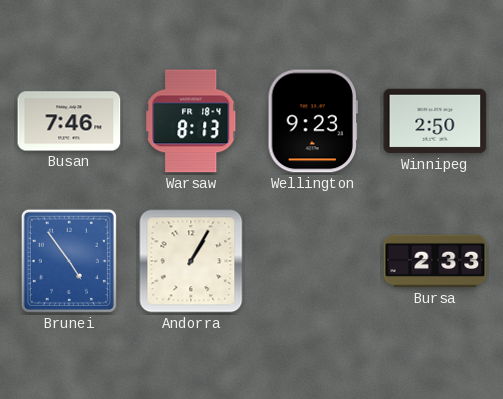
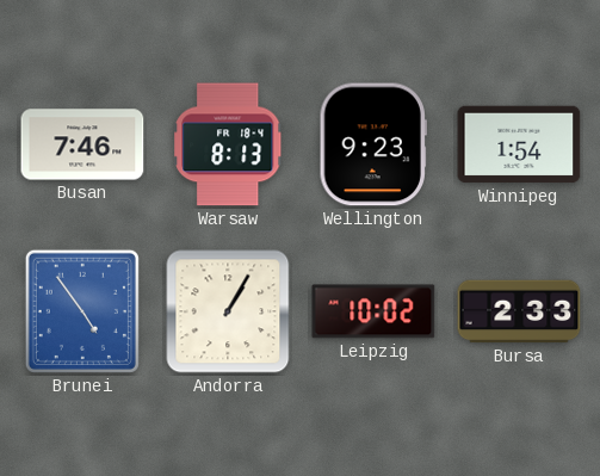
Winnipeg: 2:50 -> 1:54 (519, 144)
Leipzig: none -> 10:02 (373, 311)
